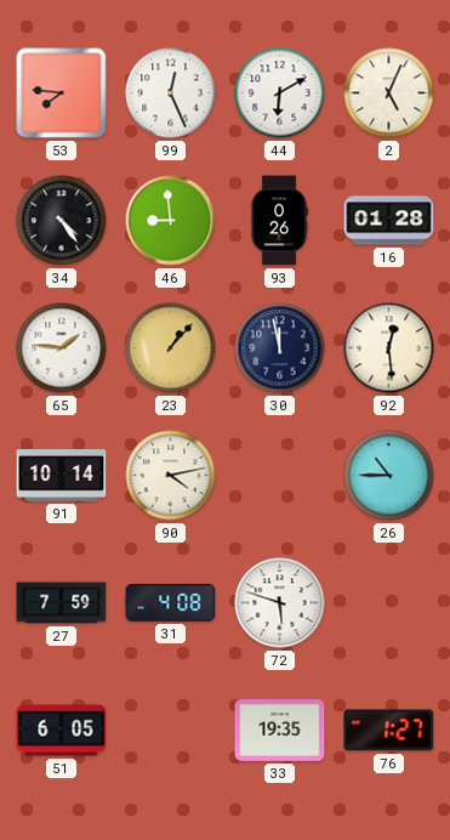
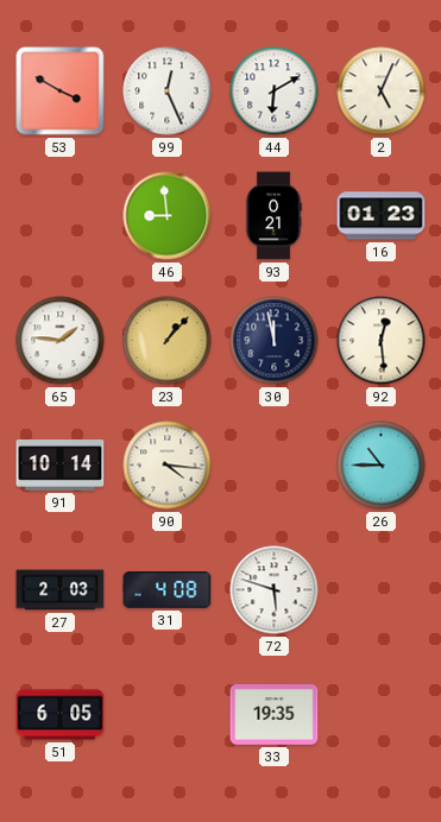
53: 7:46 -> 3:50 (61, 91)
34: 4:24 -> none (62, 221)
93: 0:26 -> 0:21 (273, 216)
16: 01:28 -> 01:23 (382, 216)
90: 4:13 -> 4:16 (168, 466)
27: 7:59 -> 2:03 (61, 590)
76: 1:27 -> none (389, 731)
